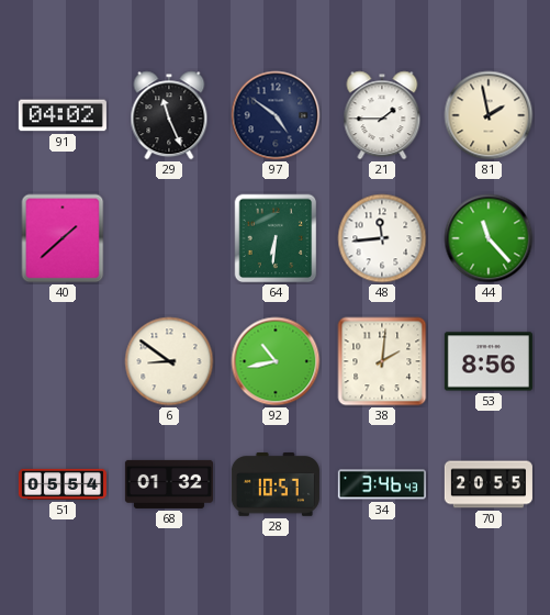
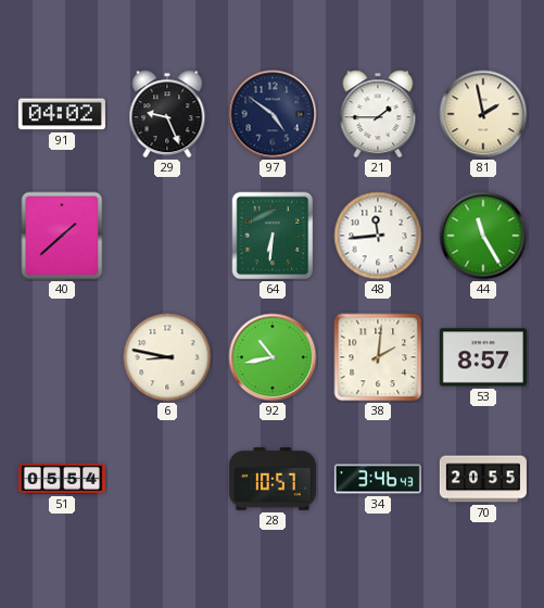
29: 11:26 -> 9:26 (167, 114)
44: 11:23 -> 11:25 (483, 236)
6: 8:51 -> 8:47 (167, 357)
53: 8:56 -> 8:57 (483, 357)
68: 01:32 -> none (169, 484)
